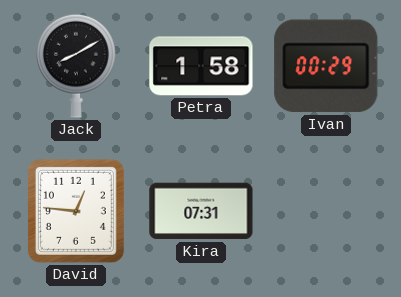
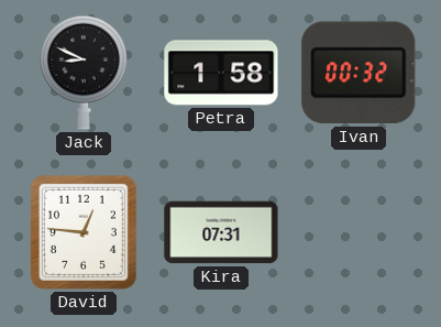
Jack: 8:10 -> 8:49 (85, 73)
Ivan: 00:29 -> 00:32 (359, 73)
